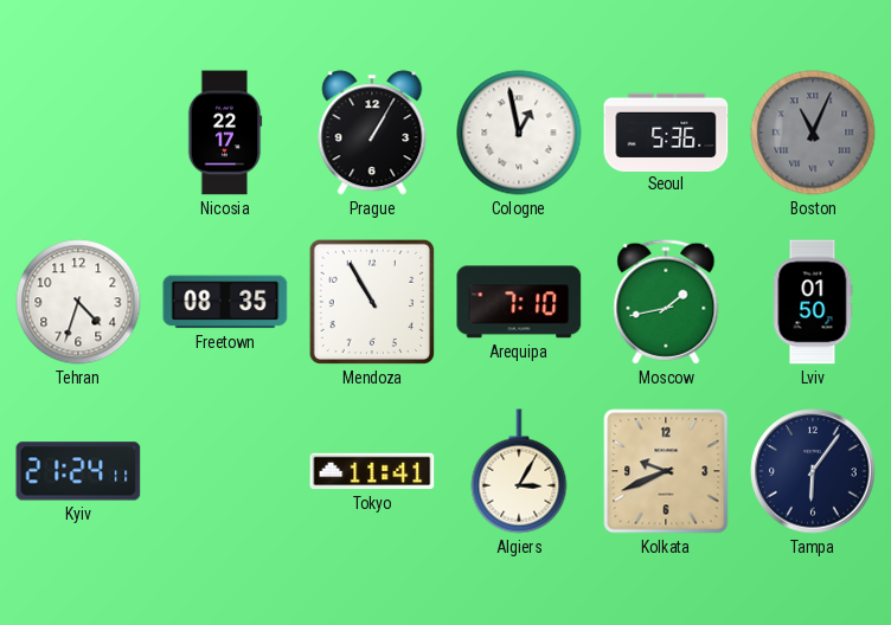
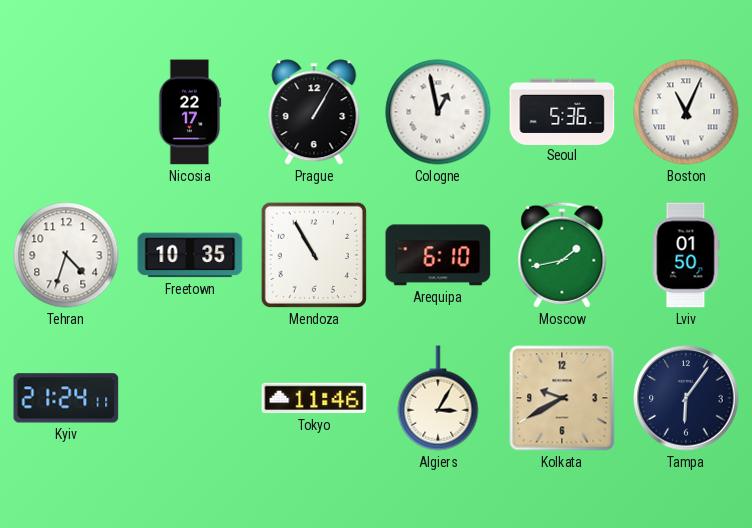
Boston dial: grey -> white (686, 112)
Freetown: 08:35 -> 10:35 (190, 255)
Arequipa: 7:10 -> 6:10 (438, 255)
Tokyo: 11:41 -> 11:46 (314, 398)
Kolkata: 9:41 -> 9:40 (562, 398)
